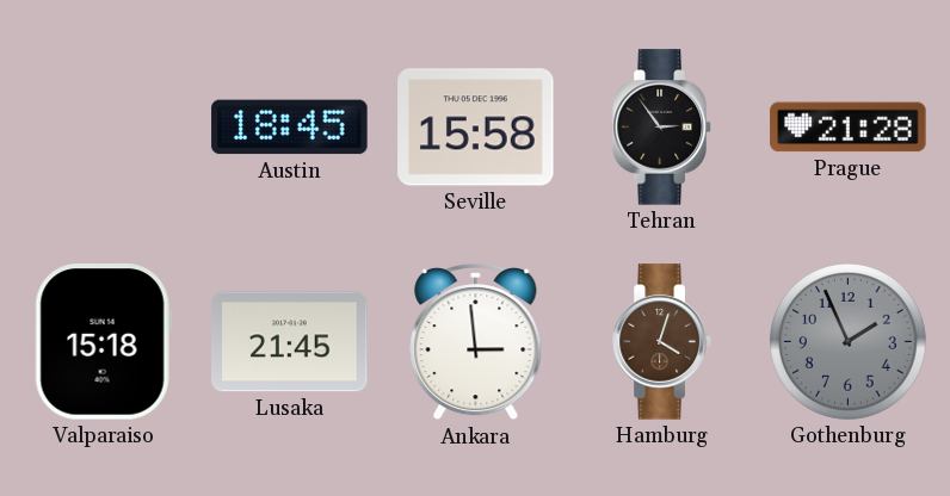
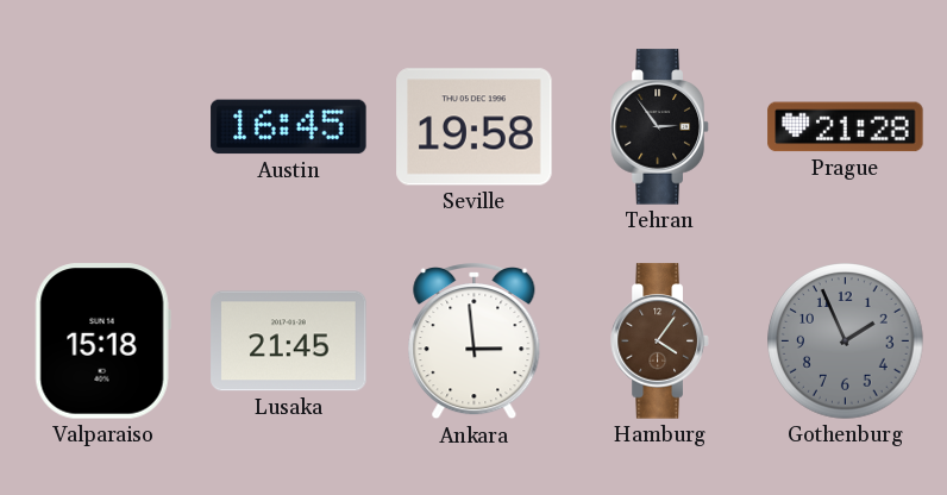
Austin: 18:45 -> 16:45 (289, 127)
Seville: 15:58 -> 19:58 (475, 127)
Hamburg: 4:03 -> 4:06 (660, 342)
